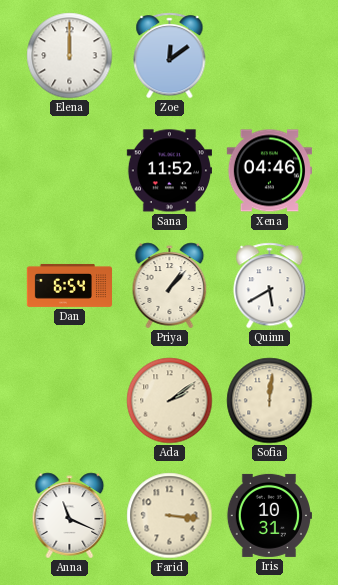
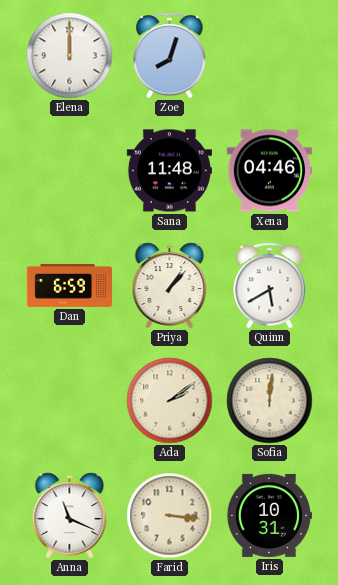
Zoe: 12:09 -> 8:03 (170, 56)
Sana: 11:52 -> 11:48 (169, 171)
Dan: 6:54 -> 6:59 (69, 285)
